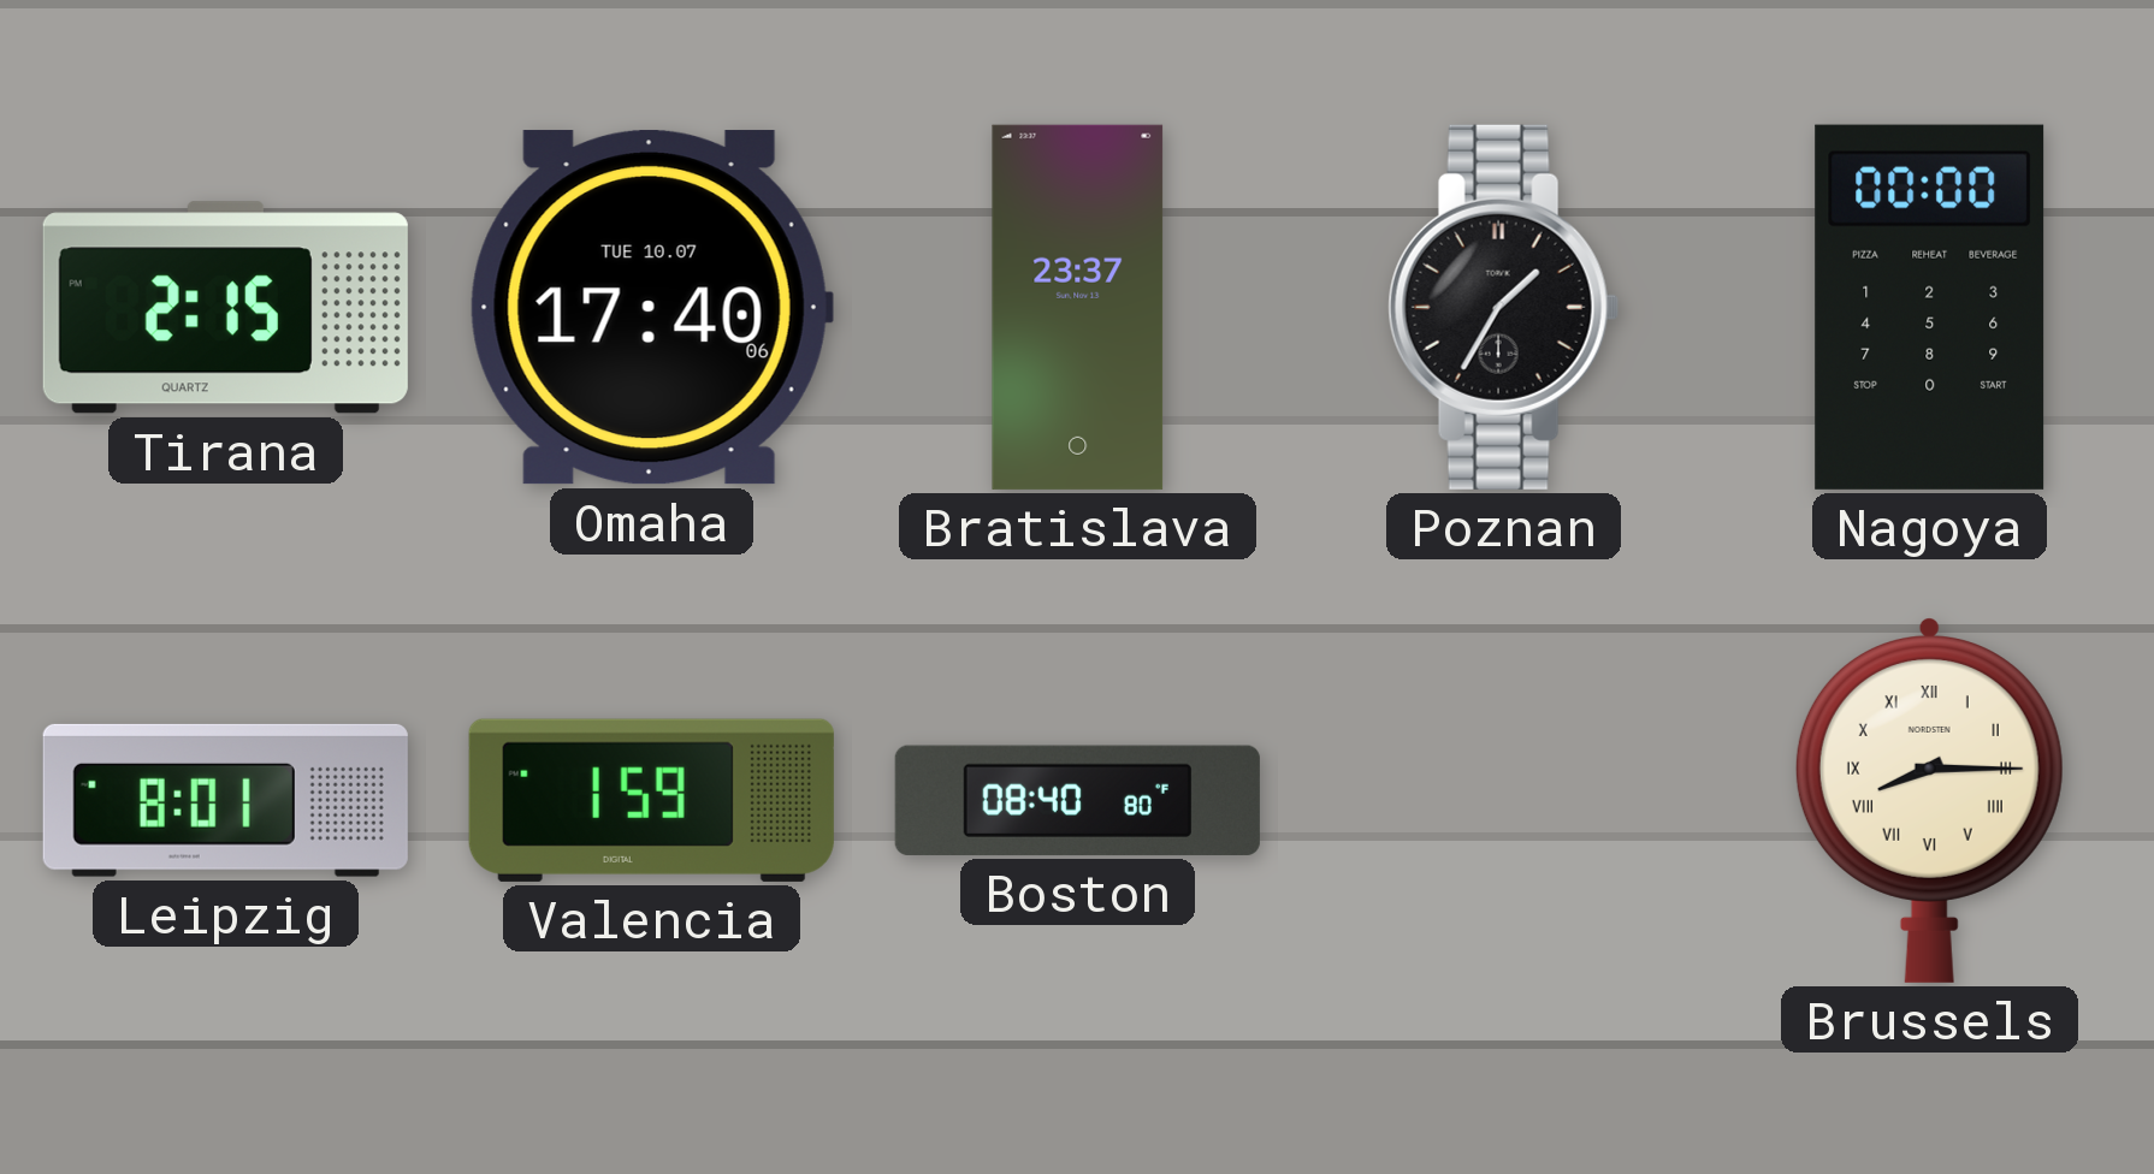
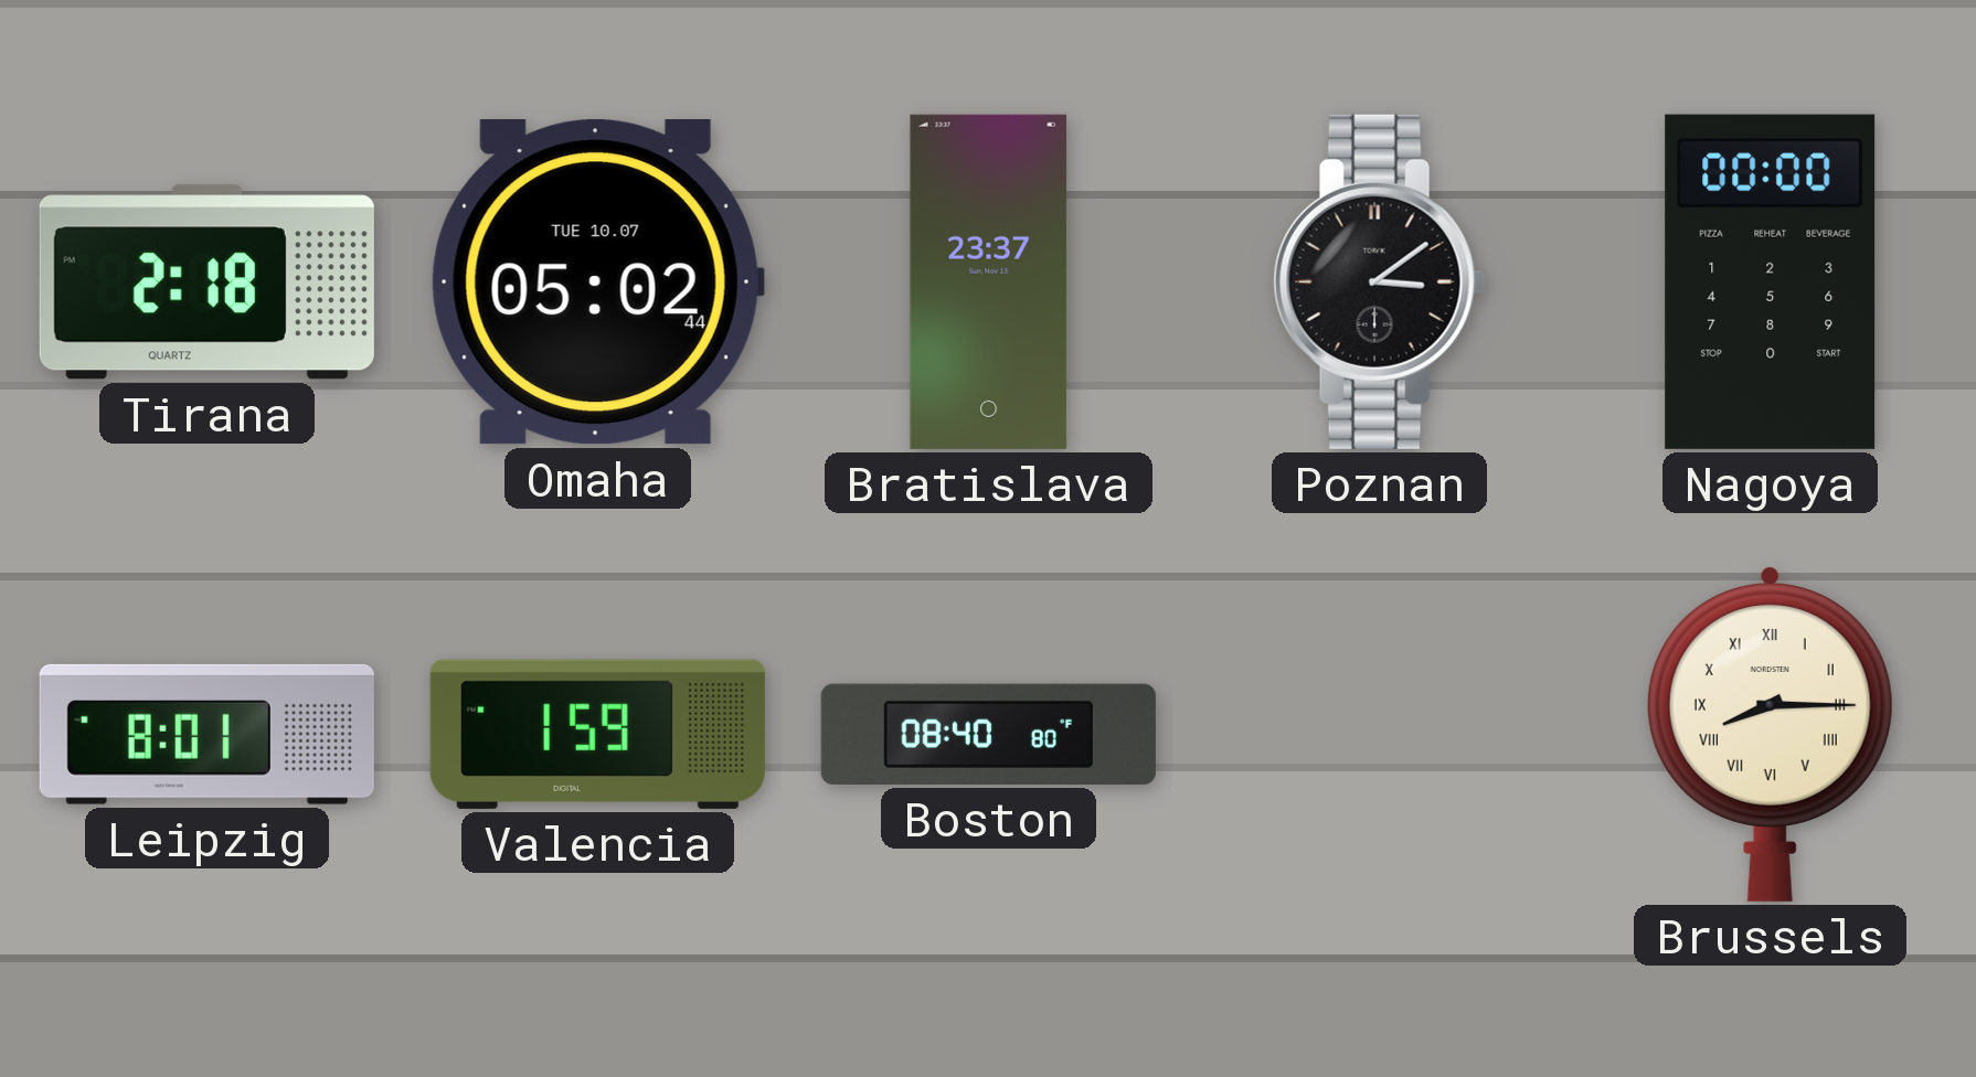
Tirana: 2:15 -> 2:18 (206, 282)
Omaha: 17:40 -> 05:02 (597, 282)
Poznan: 1:35 -> 3:09 (1379, 281)
